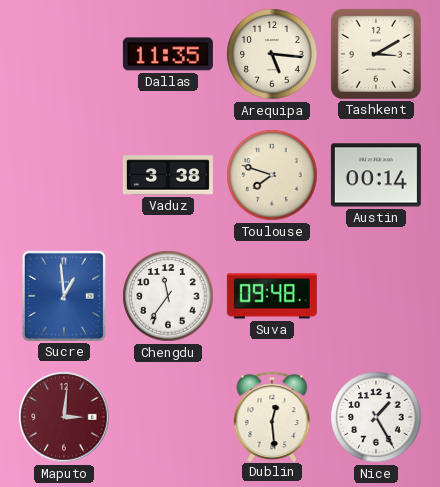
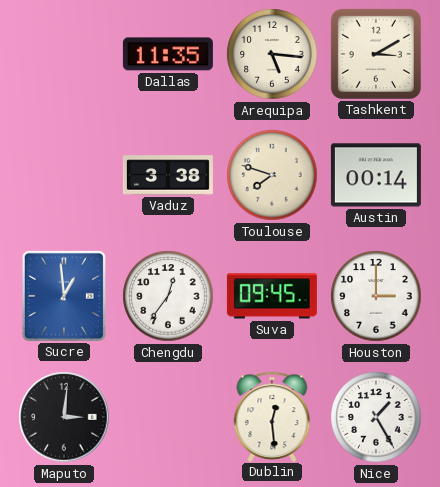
Chengdu: 11:36 -> 12:36 (168, 296)
Suva: 09:48 -> 09:45 (272, 296)
Houston: none -> 3:00 (376, 296)
Maputo dial: burgundy -> black (64, 417)
